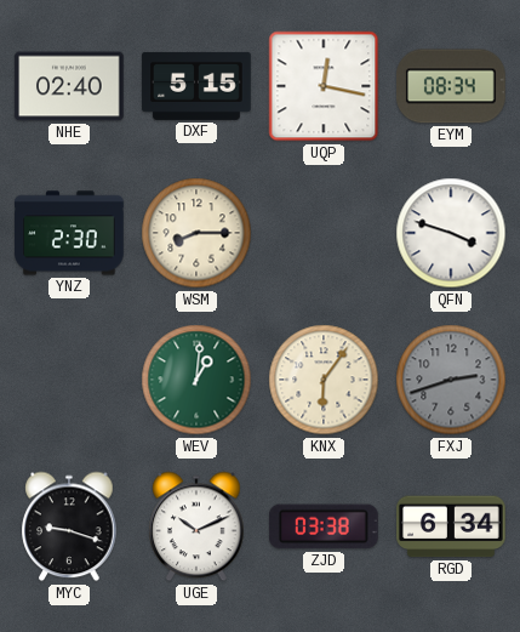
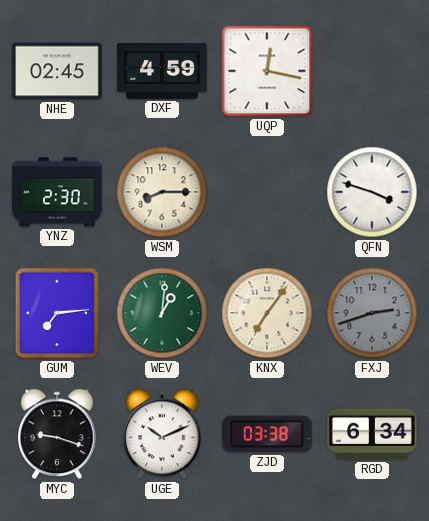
NHE: 02:40 -> 02:45 (57, 71)
DXF: 5:15 -> 4:59 (162, 71)
EYM: 08:34 -> none (452, 86)
GUM: none -> 7:14 (57, 313)
KNX: 6:06 -> 7:06 (267, 313)
